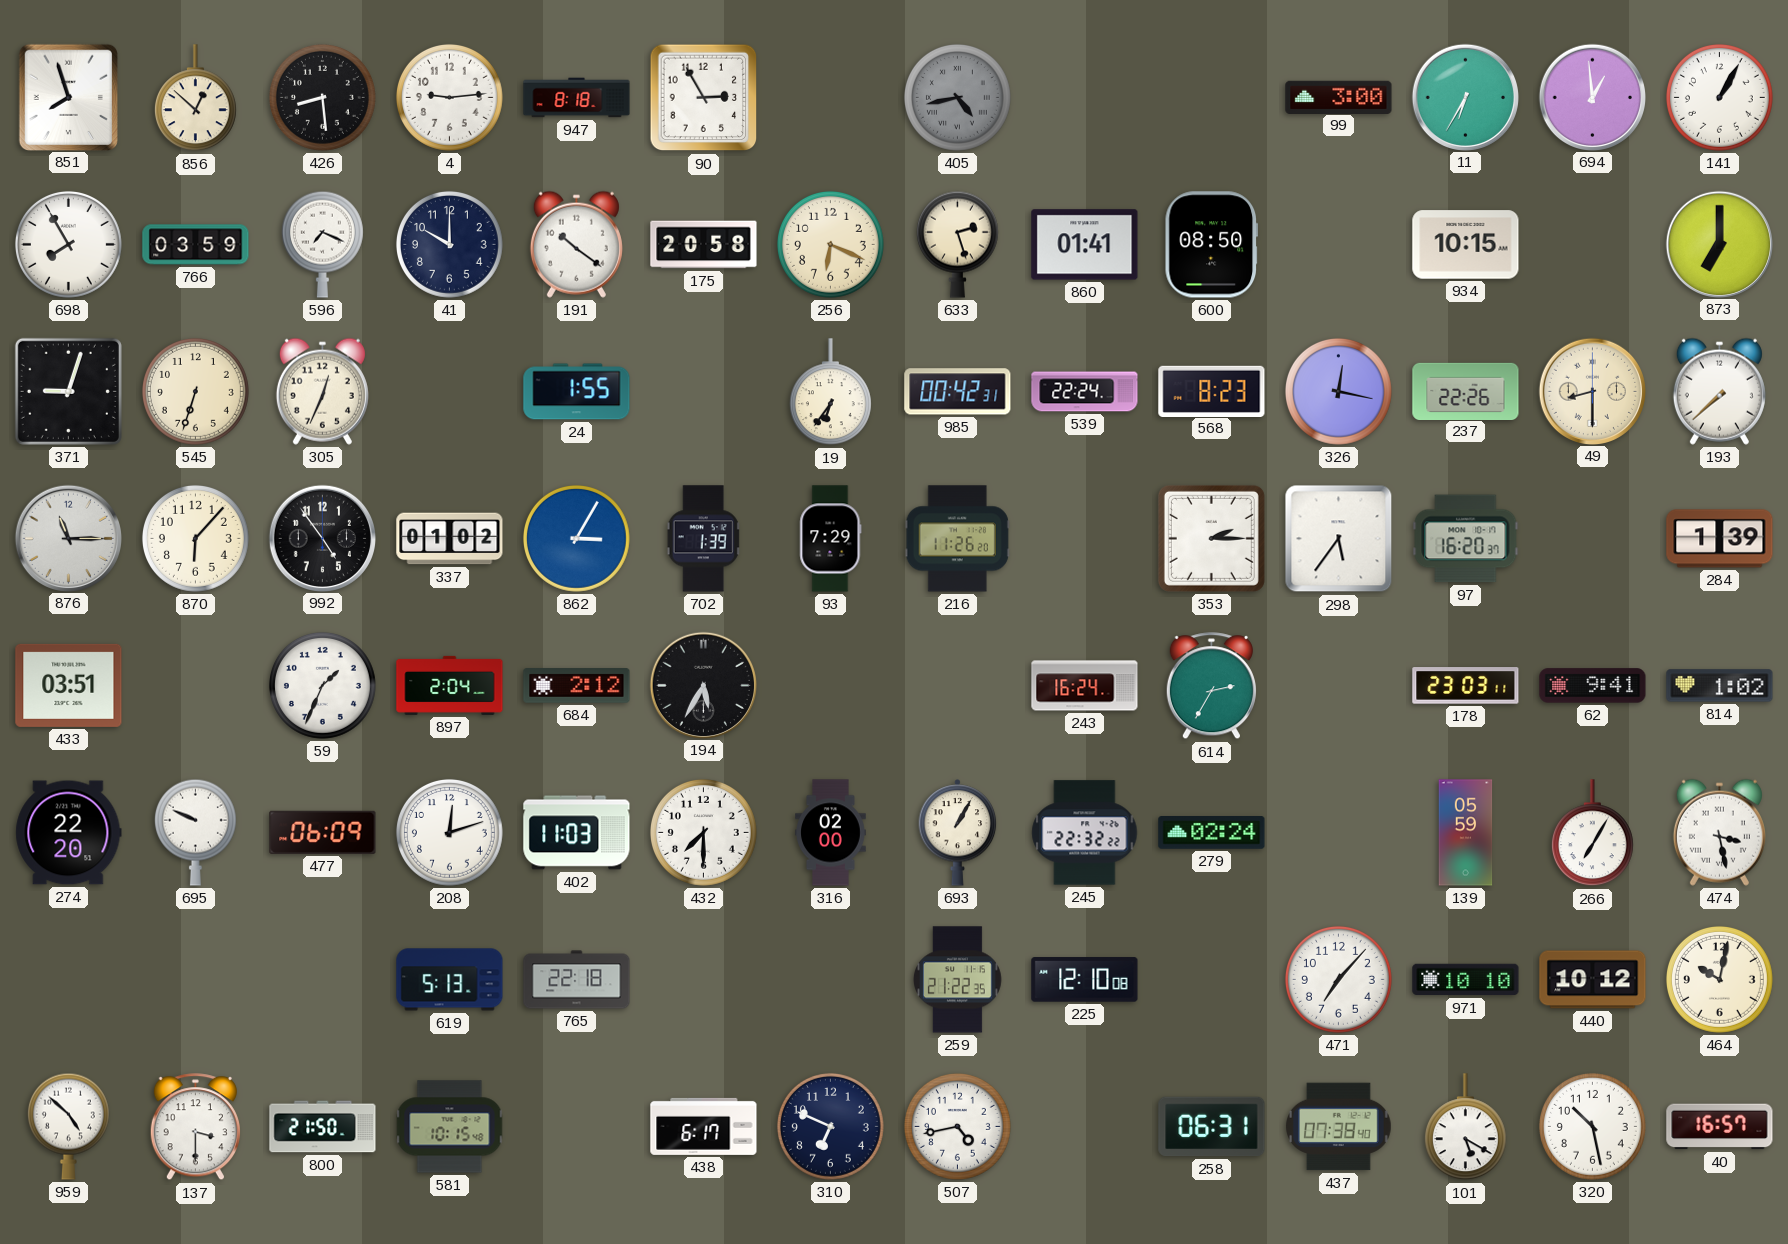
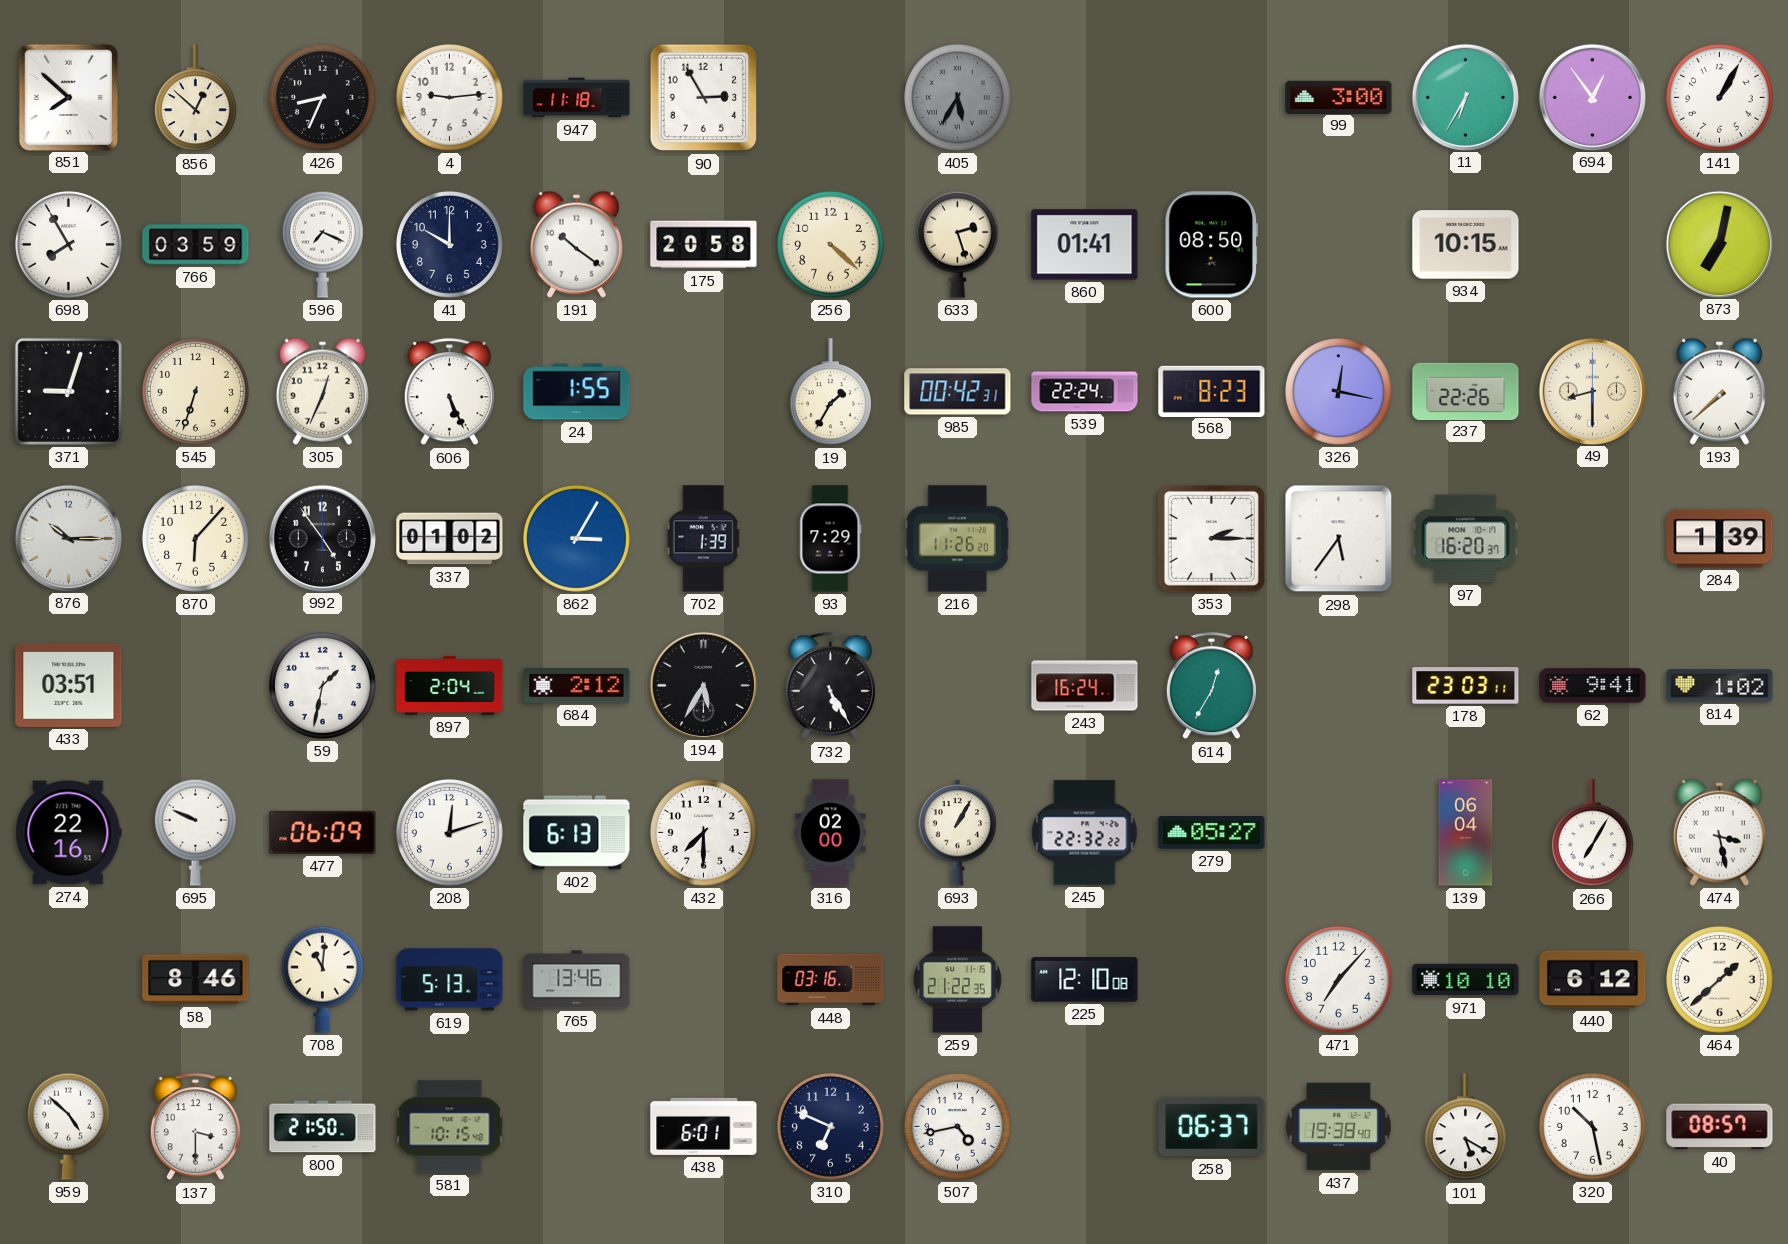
851: 7:57 -> 7:52 (68, 97)
426: 8:29 -> 8:34 (322, 97)
947: 8:18 -> 11:18 (577, 98)
405: 4:43 -> 5:35 (957, 97)
694: 12:59 -> 12:54 (1592, 97)
256: 6:19 -> 4:22 (830, 244)
873: 7:00 -> 7:02 (1719, 244)
606: none -> 5:26 (449, 392)
19: 6:36 -> 1:35 (830, 392)
876: 11:15 -> 10:15 (68, 538)
59: 1:34 -> 1:32 (322, 685)
732: none -> 5:25 (830, 686)
614: 2:35 -> 12:35 (1211, 686)
274: 22:20 -> 22:16 (69, 833)
402: 11:03 -> 6:13 (577, 833)
279: 02:24 -> 05:27 (1212, 833)
139: 05:59 -> 06:04 (1466, 833)
58: none -> 8:46 (196, 980)
708: none -> 11:01 (322, 979)
765: 22:18 -> 13:46 (577, 980)
448: none -> 03:16 (831, 980)
440: 10:12 -> 6:12 (1593, 980)
464: 10:02 -> 1:38 (1719, 979)
438: 6:17 -> 6:01 (704, 1126)
258: 06:31 -> 06:37 (1212, 1127)
437: 07:38 -> 19:38 (1339, 1127)
40: 16:57 -> 08:57 (1720, 1127)
